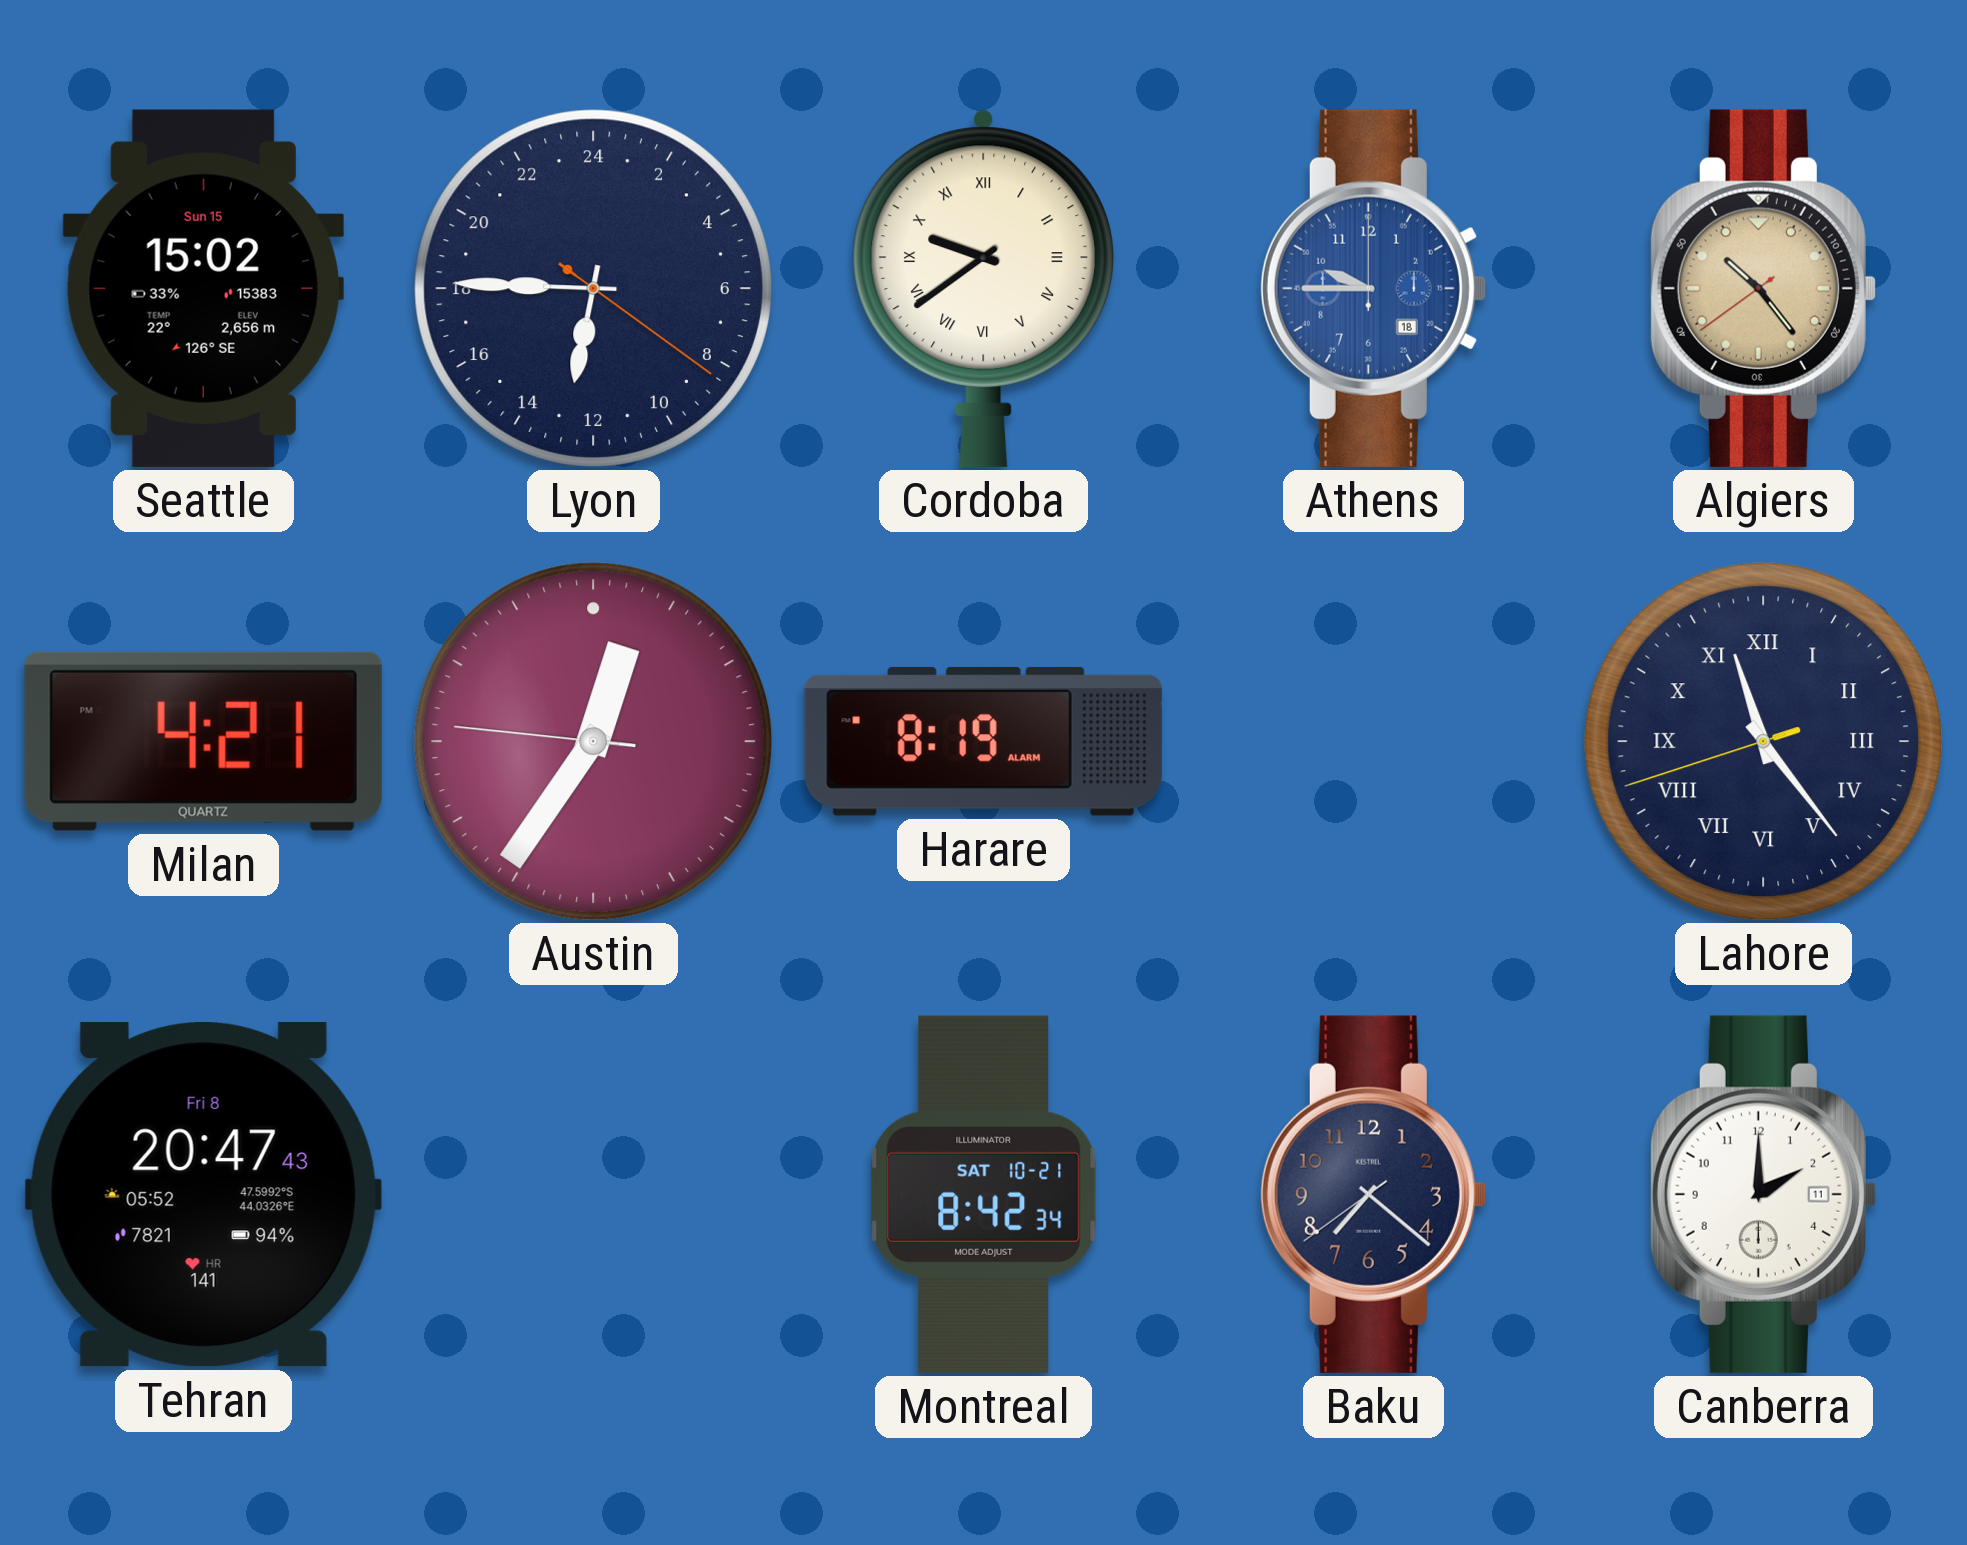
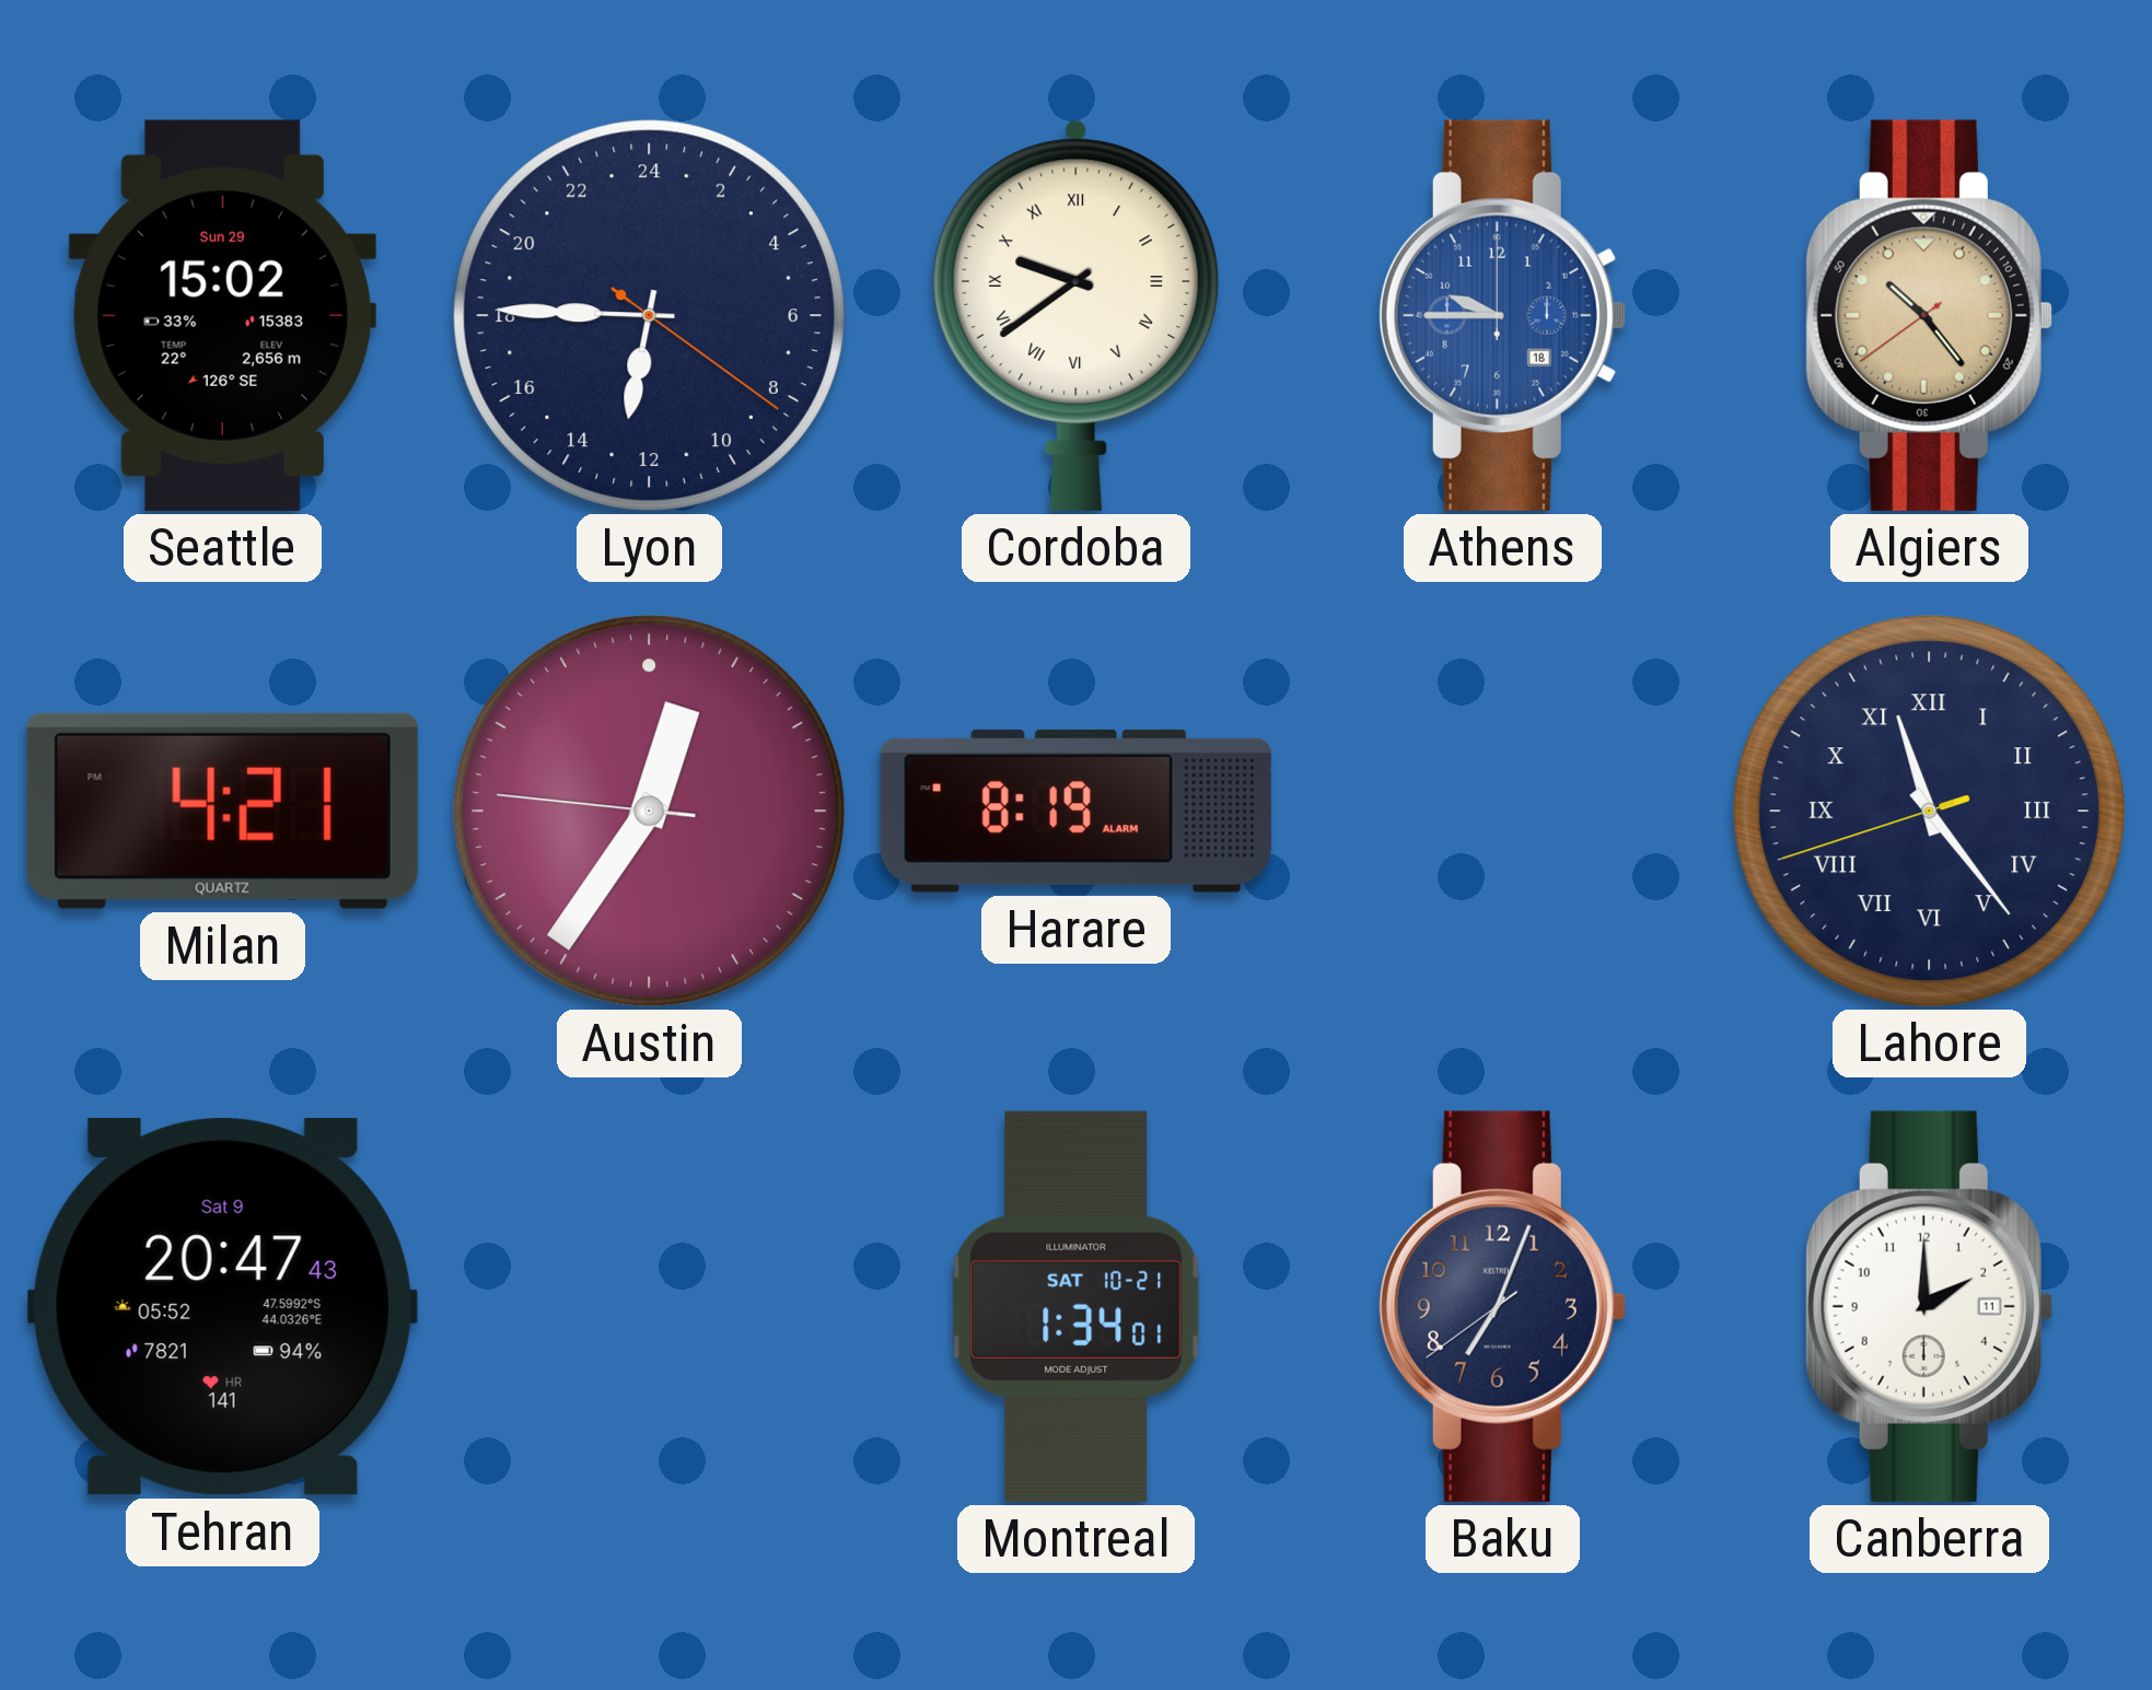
Seattle date: Sun 15 -> Sun 29 (222, 315)
Tehran date: Fri 8 -> Sat 9 (222, 1307)
Montreal: 8:42 -> 1:34 (1077, 1306)
Baku: 7:21 -> 7:03 (1502, 1306)
